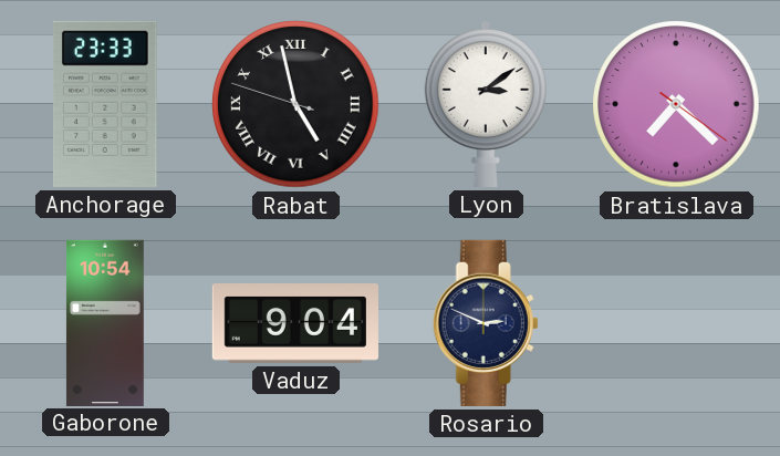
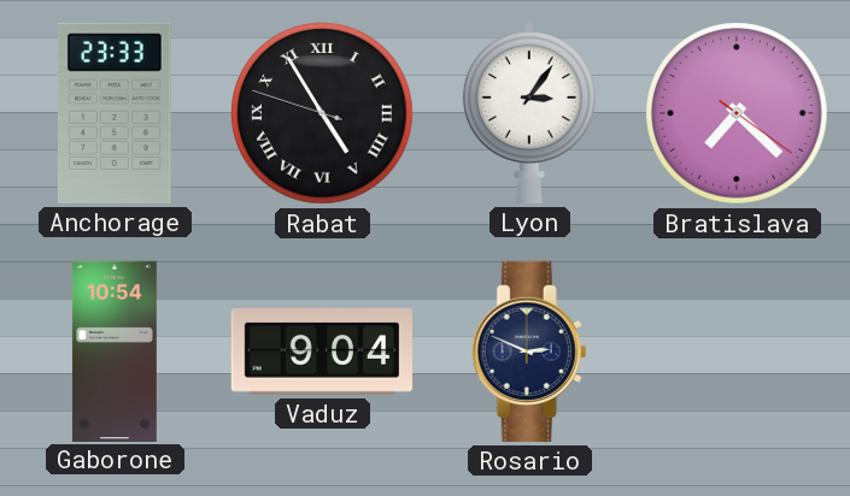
Rabat: 4:57 -> 4:54 (322, 113)
Lyon: 3:09 -> 3:06 (529, 112)
